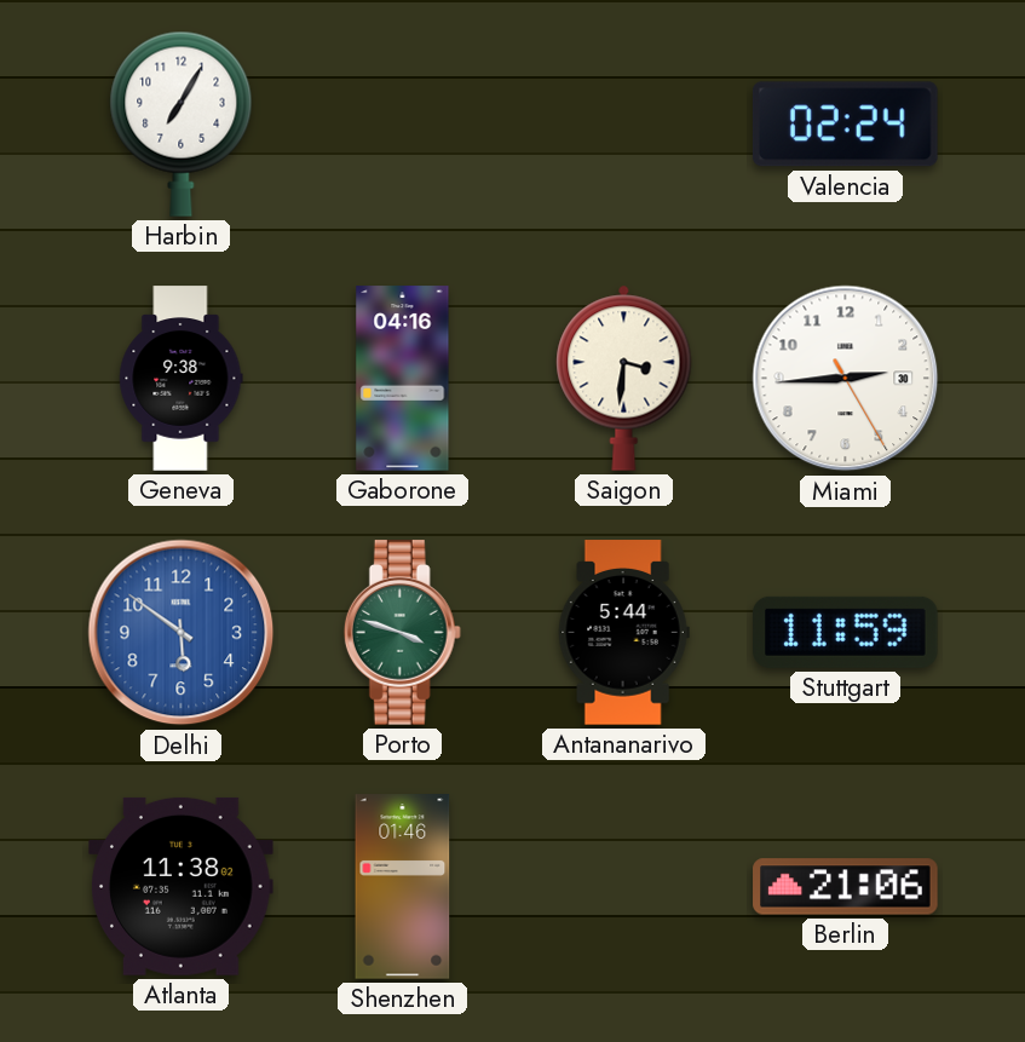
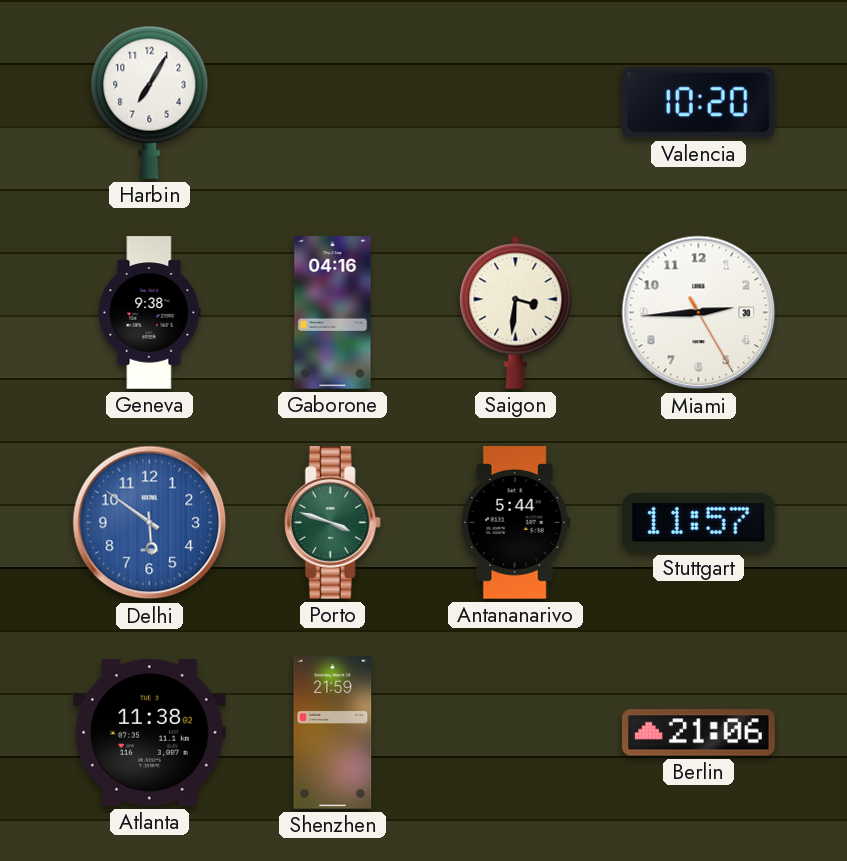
Valencia: 02:24 -> 10:20 (698, 103)
Stuttgart: 11:59 -> 11:57 (699, 522)
Shenzhen: 01:46 -> 21:59 (333, 733)
